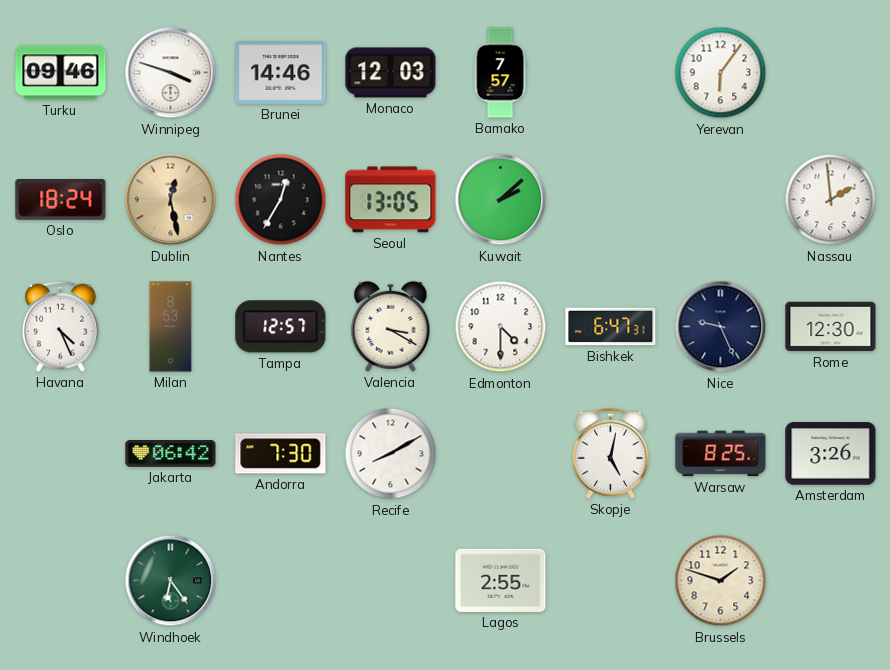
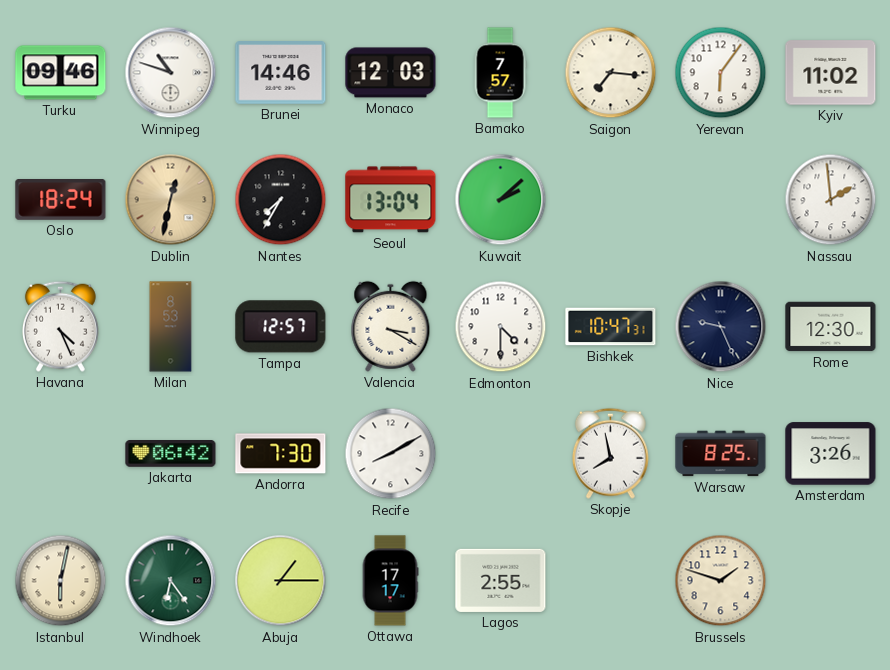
Winnipeg: 3:48 -> 10:48 (171, 73)
Saigon: none -> 7:16 (611, 73)
Kyiv: none -> 11:02 (831, 73)
Dublin: 12:28 -> 12:32 (171, 200)
Nantes: 12:35 -> 7:35 (281, 200)
Seoul: 13:05 -> 13:04 (391, 200)
Bishkek: 6:47 -> 10:47 (611, 327)
Skopje: 5:02 -> 7:58 (610, 453)
Istanbul: none -> 6:02 (61, 581)
Abuja: none -> 1:15 (281, 581)
Ottawa: none -> 17:17 (390, 581)
